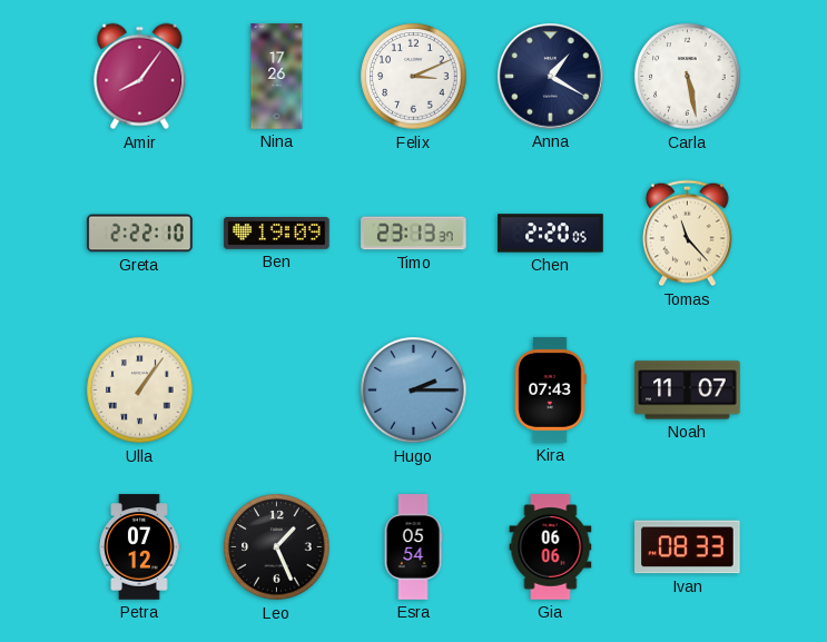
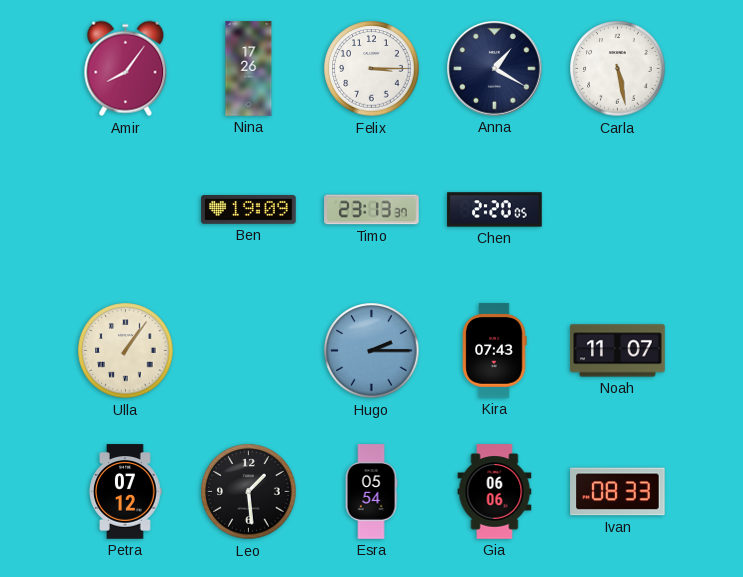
Felix: 3:11 -> 3:15 (372, 69)
Greta: 2:22 -> none (140, 234)
Tomas: 11:23 -> none (688, 234)
Leo: 1:26 -> 1:29 (249, 492)
